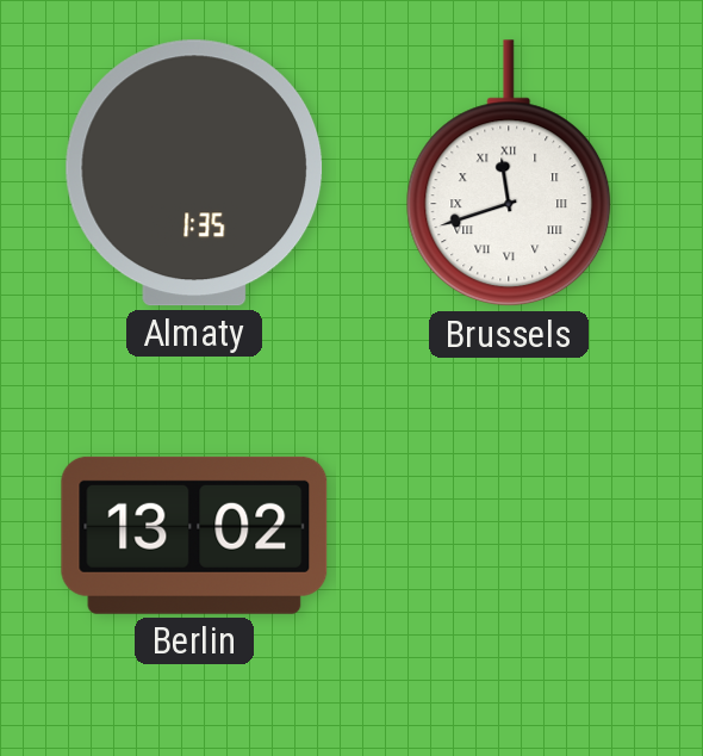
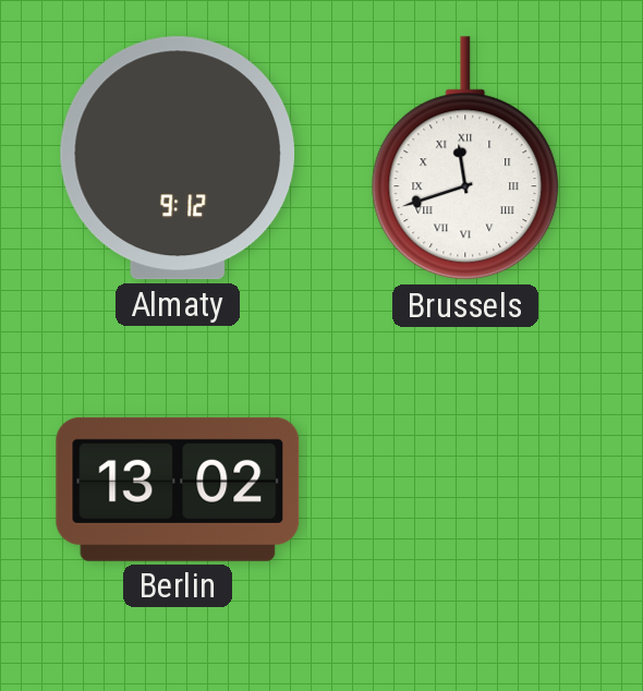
Almaty: 1:35 -> 9:12 (178, 158)
